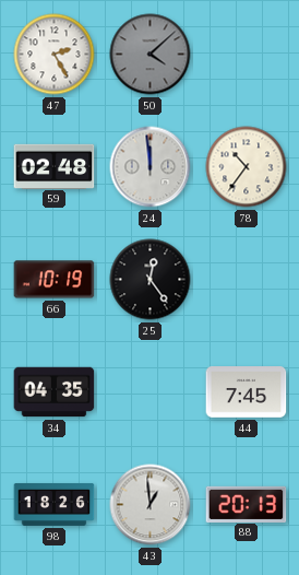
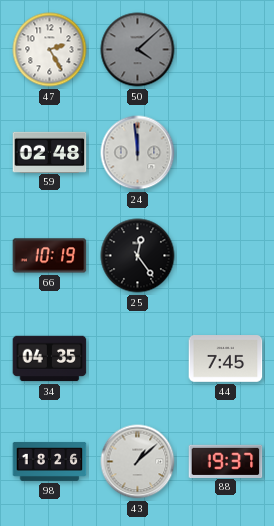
78: 10:36 -> none (247, 167)
43: 12:59 -> 1:08 (138, 462)
88: 20:13 -> 19:37 (226, 461)
